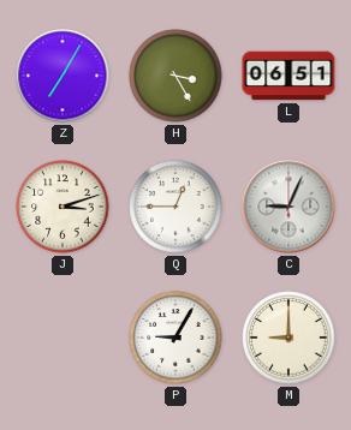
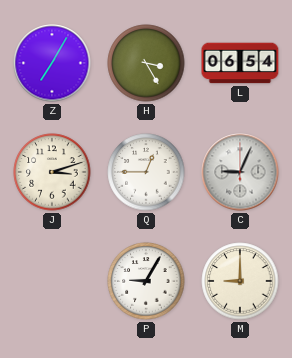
L: 06:51 -> 06:54 (240, 63)
